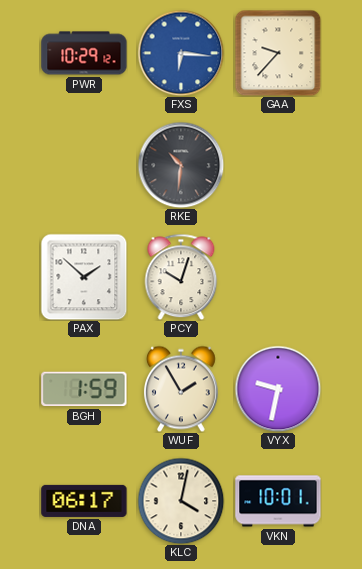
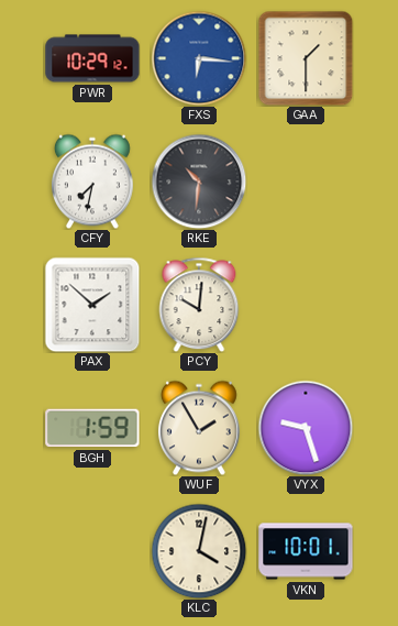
GAA: 9:37 -> 1:30 (306, 58)
CFY: none -> 7:32 (92, 182)
PCY: 10:03 -> 10:01 (199, 305)
VYX: 9:32 -> 9:27 (306, 428)
DNA: 06:17 -> none (84, 501)
